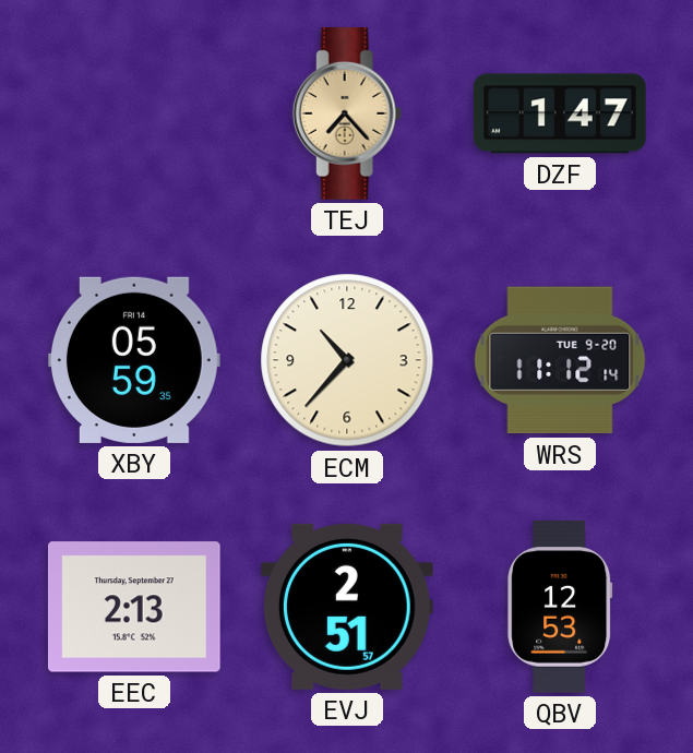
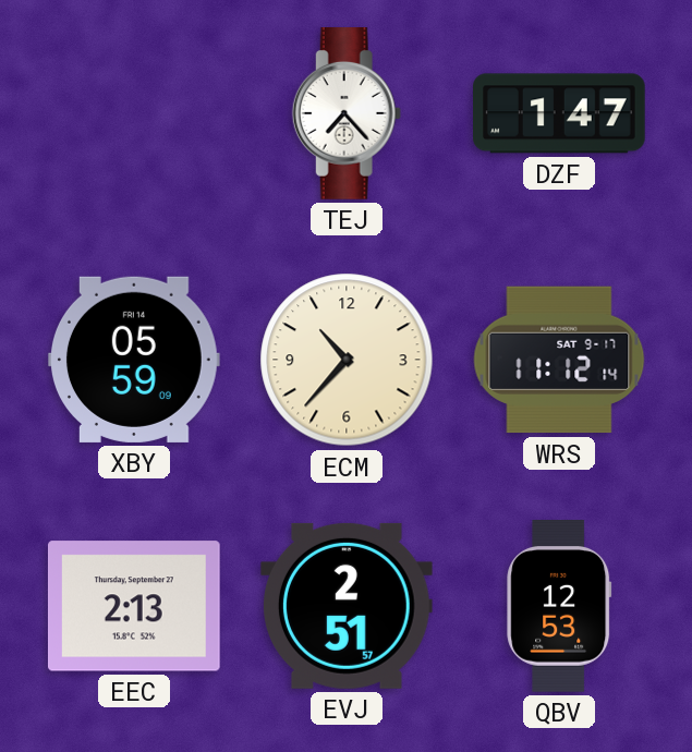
TEJ dial: champagne -> white (347, 114)
XBY: 05:59:35 -> 05:59:09 (135, 360)
WRS date: TUE 9-20 -> SAT 9-17 (559, 360)
